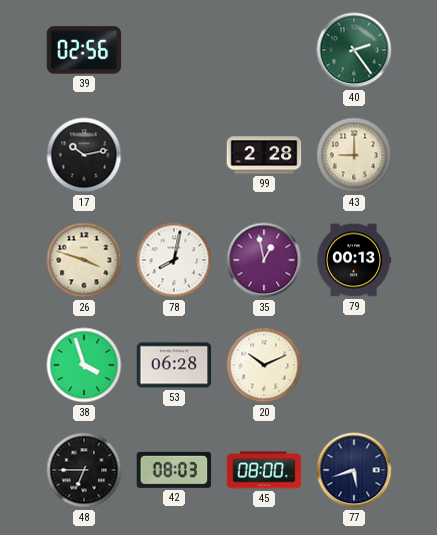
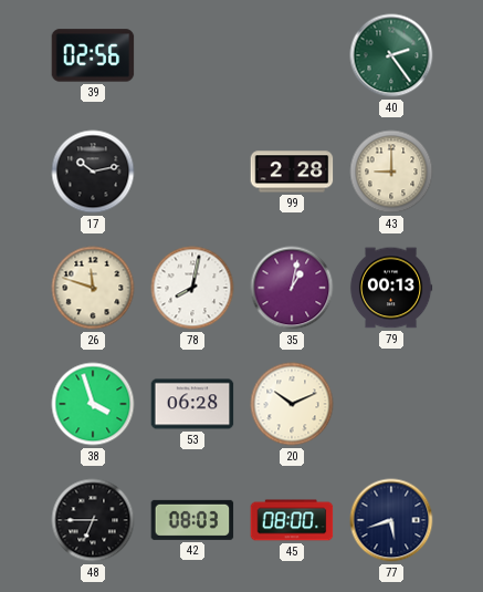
26: 3:48 -> 11:48 (93, 288)
35: 12:58 -> 1:02 (292, 288)
